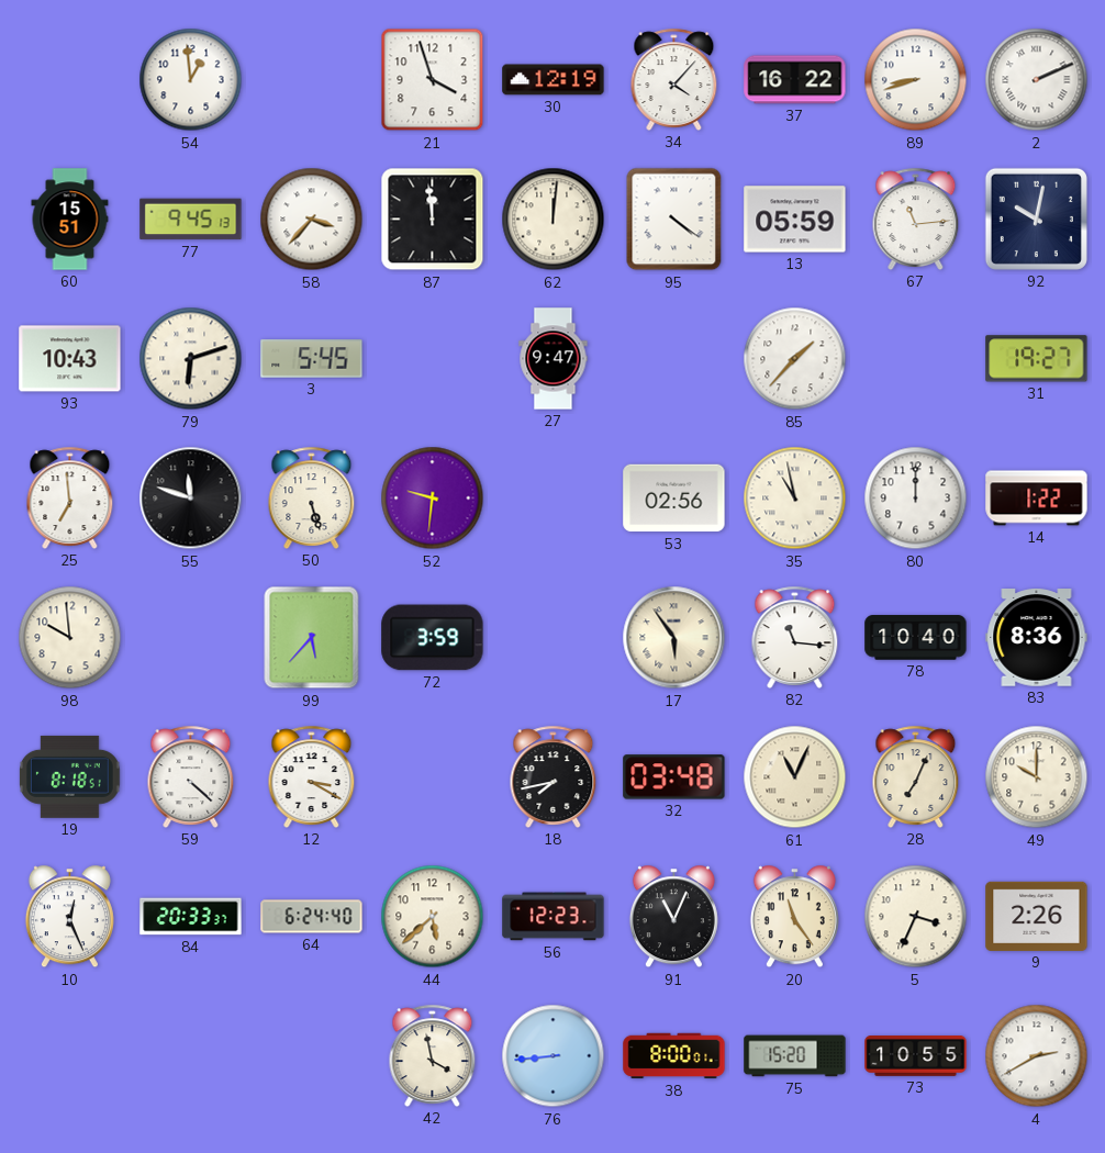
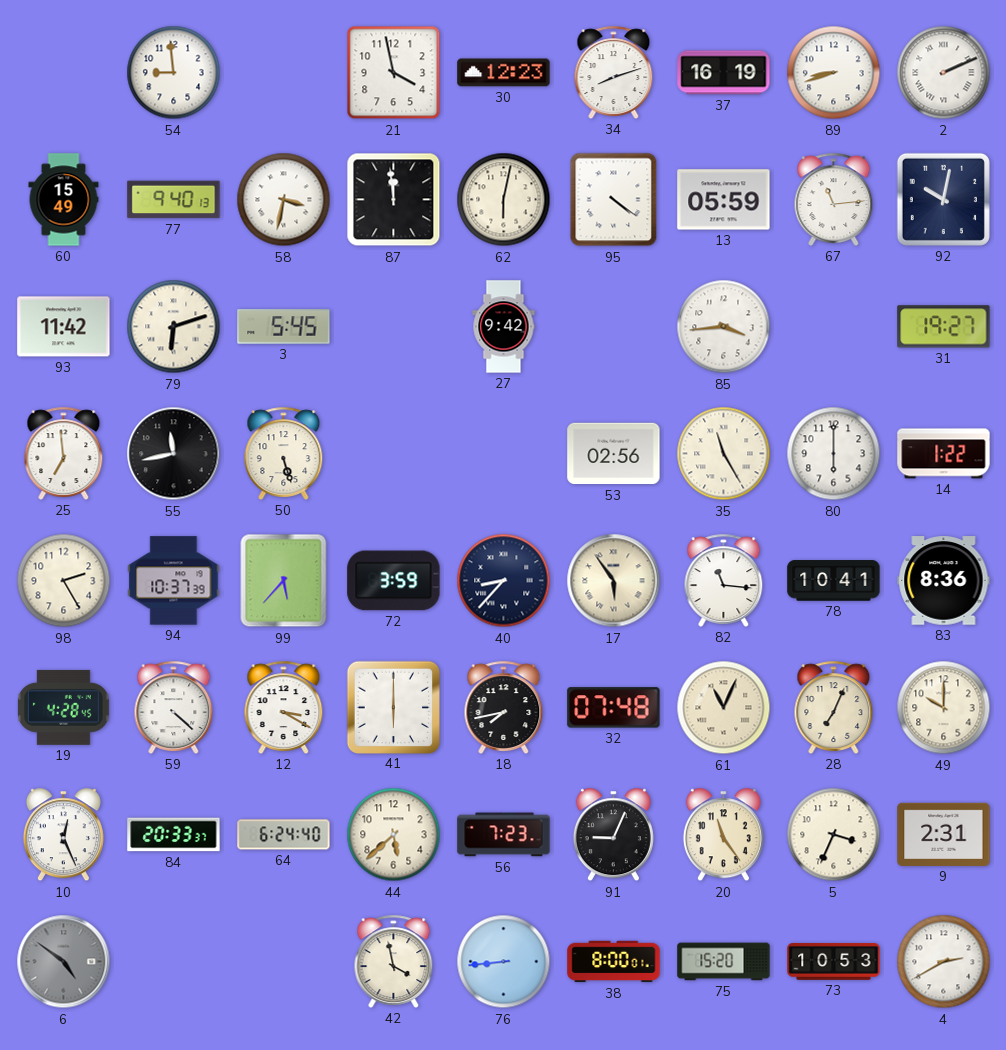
54: 12:59 -> 8:59 (174, 73)
21: 3:57 -> 3:58 (394, 73)
30: 12:19 -> 12:23 (504, 73)
34: 4:07 -> 8:12 (614, 72)
37: 16:22 -> 16:19 (724, 73)
60: 15:51 -> 15:49 (64, 200)
77: 9:45 -> 9:40 (174, 200)
58: 3:37 -> 3:32 (284, 200)
62: 12:01 -> 6:02 (504, 200)
93: 10:43 -> 11:42 (64, 327)
27: 9:47 -> 9:42 (504, 327)
85: 1:37 -> 3:44 (724, 327)
55: 11:48 -> 11:43 (174, 454)
52: 9:31 -> none (433, 499)
35: 10:58 -> 11:25 (724, 454)
80: 12:00 -> 6:00 (834, 454)
98: 9:59 -> 2:25 (64, 581)
94: none -> 10:37 (174, 581)
40: none -> 8:37 (504, 581)
78: 10:40 -> 10:41 (834, 581)
19: 8:18 -> 4:28 (63, 707)
41: none -> 6:00 (393, 707)
32: 03:48 -> 07:48 (614, 708)
56: 12:23 -> 7:23 (504, 835)
91: 11:04 -> 9:04 (613, 835)
9: 2:26 -> 2:31 (944, 834)
6: none -> 4:51 (64, 962)
73: 10:55 -> 10:53 (834, 962)
